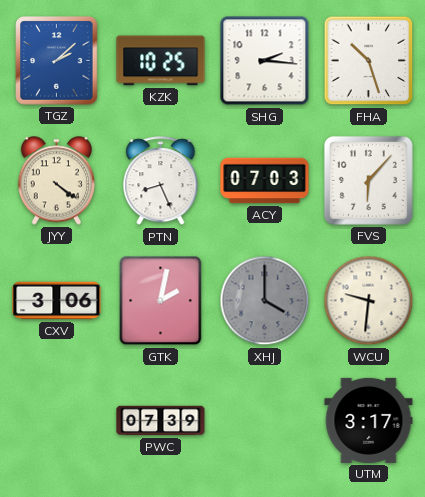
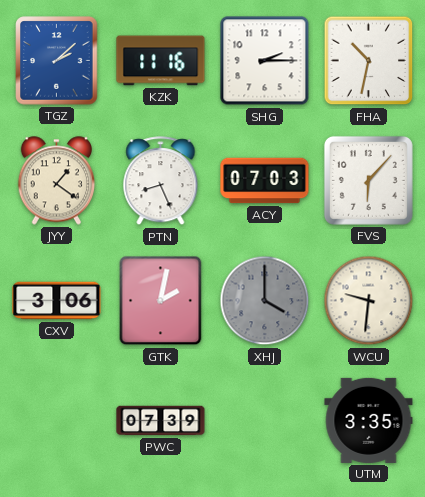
KZK: 10:25 -> 11:16 (161, 61)
SHG: 2:16 -> 2:15 (265, 61)
FHA: 10:27 -> 10:32 (369, 61)
JYY: 4:21 -> 1:21 (57, 181)
UTM: 3:17 -> 3:35 (369, 420)
